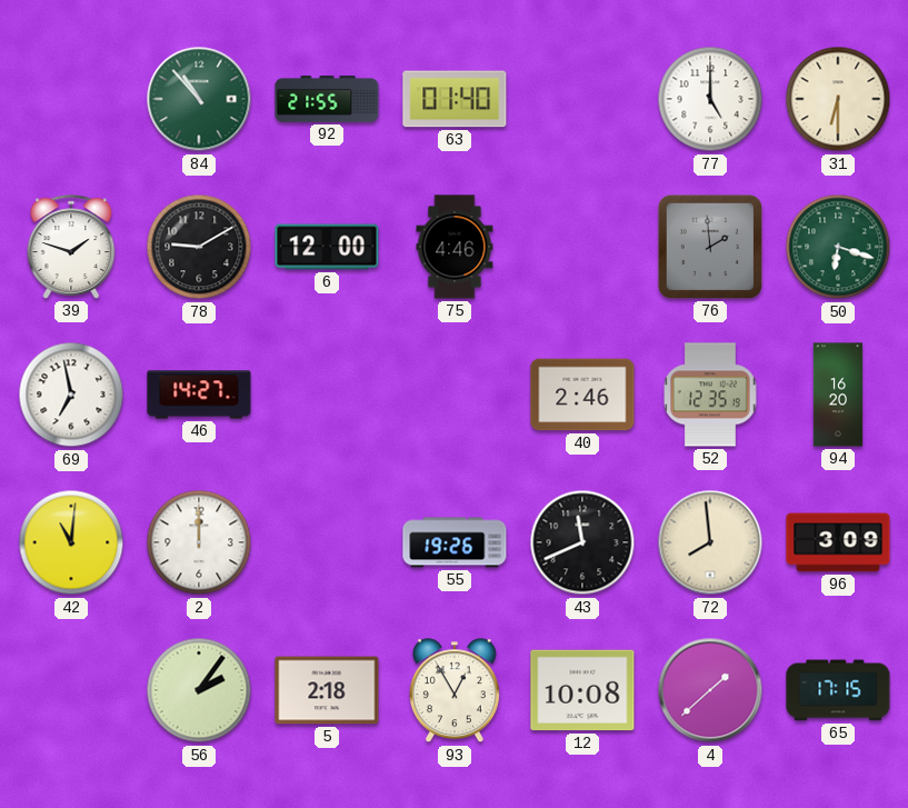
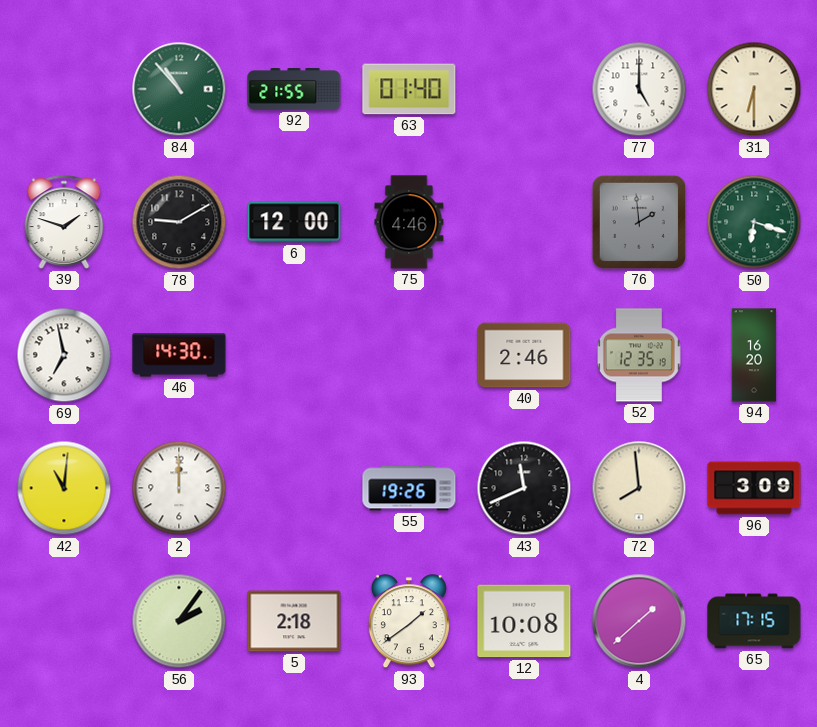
46: 14:27 -> 14:30 (179, 355)
93: 12:55 -> 1:39 (409, 622)
